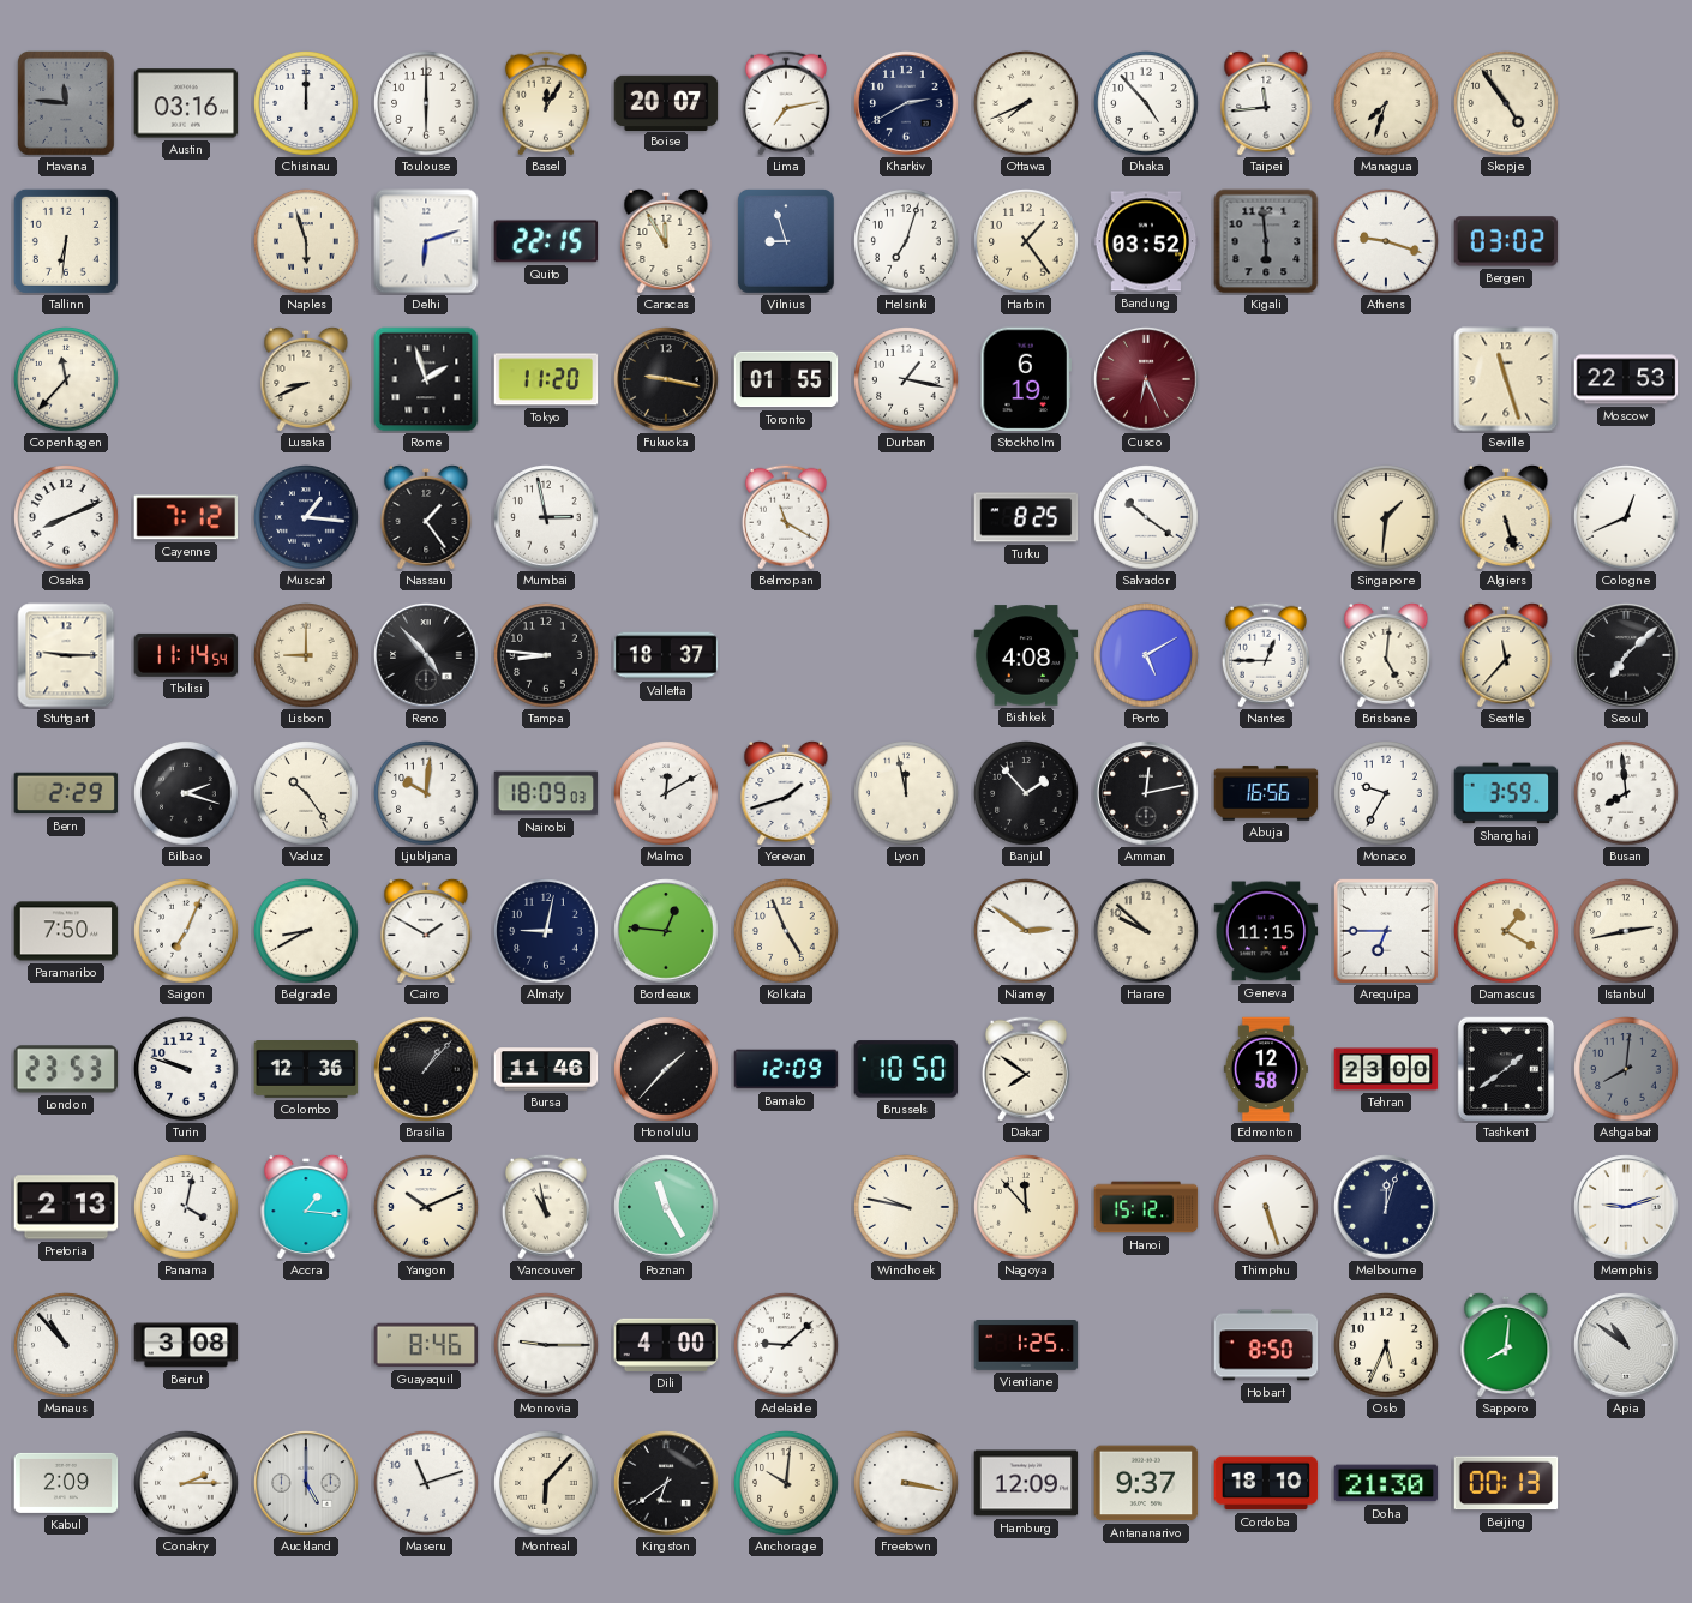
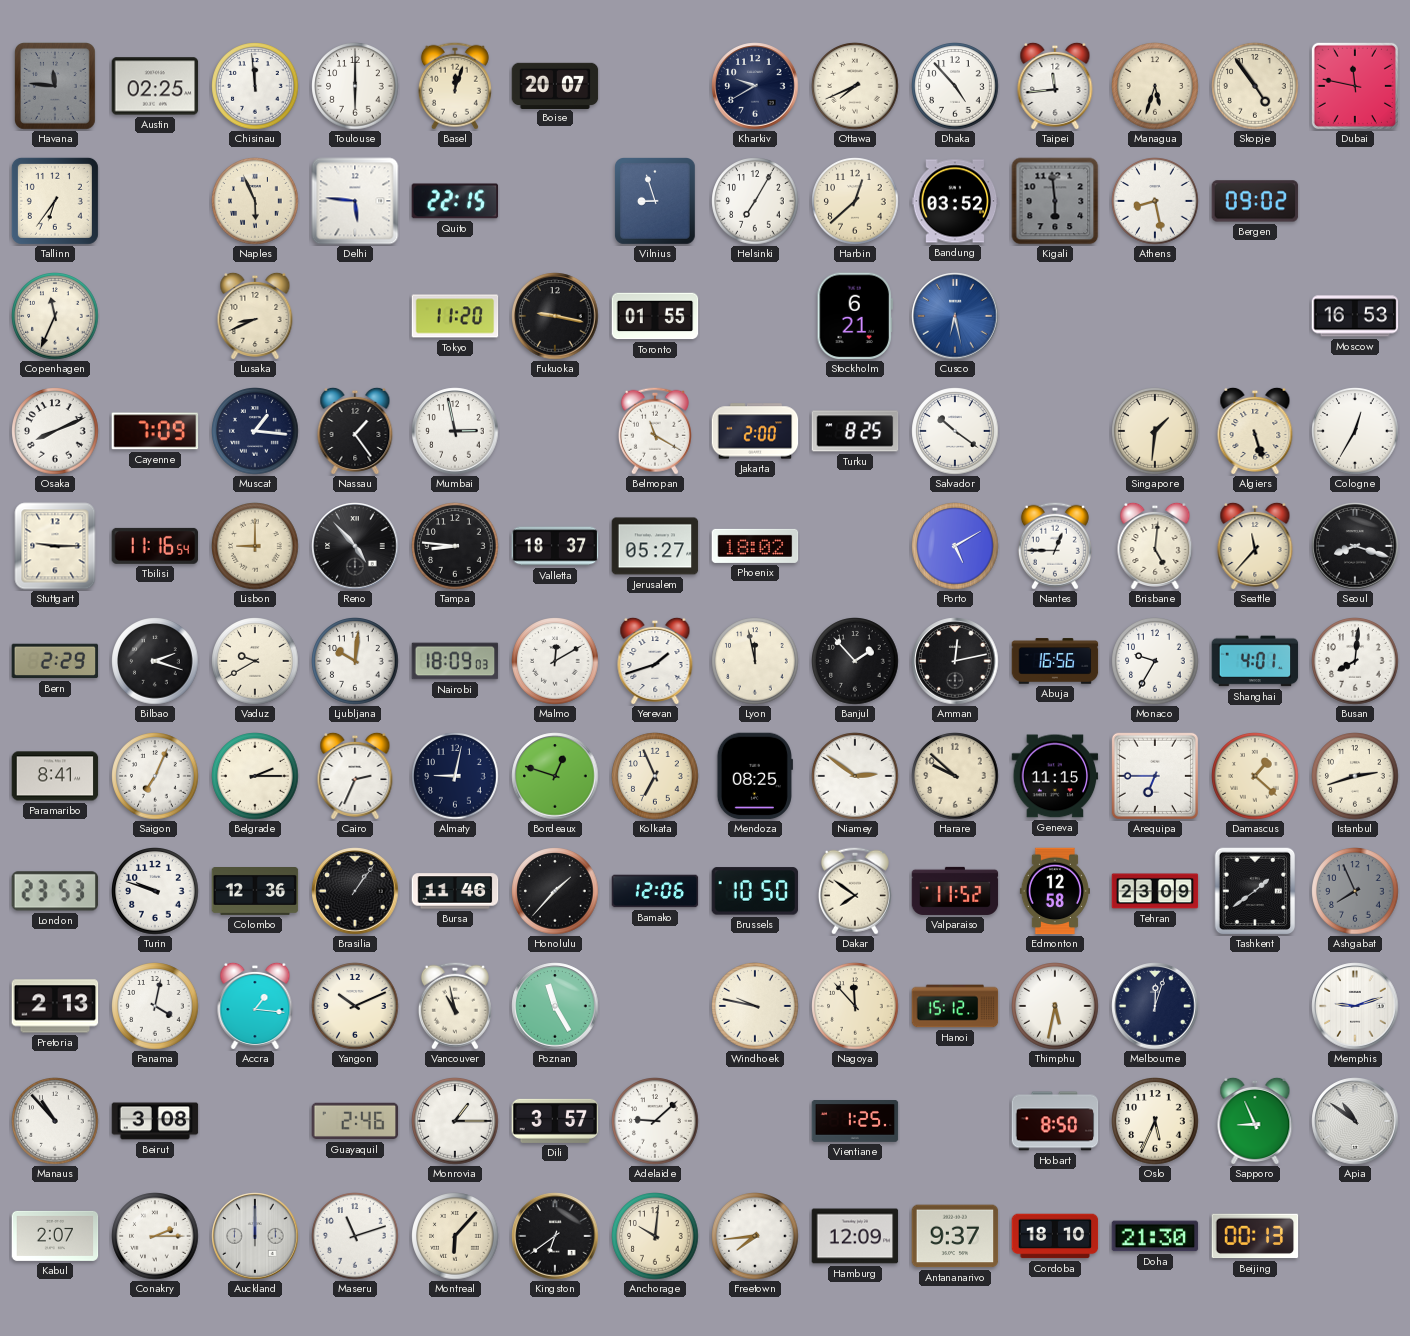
Austin: 03:16 -> 02:25 (155, 86)
Chisinau: 12:00 -> 11:59 (255, 86)
Basel: 12:05 -> 12:03 (455, 86)
Lima: 7:13 -> none (786, 103)
Kharkiv: 2:40 -> 9:40 (755, 86)
Managua: 7:33 -> 5:33 (1155, 86)
Dubai: none -> 11:47 (1355, 86)
Tallinn: 6:31 -> 6:36 (55, 201)
Naples: 5:57 -> 5:56 (255, 201)
Delhi: 6:12 -> 5:46 (355, 201)
Caracas: 11:55 -> none (666, 240)
Helsinki: 7:03 -> 7:05 (755, 201)
Harbin: 1:24 -> 12:38 (855, 201)
Athens: 9:18 -> 8:28 (1155, 201)
Bergen: 03:02 -> 09:02 (1255, 201)
Copenhagen: 11:37 -> 11:34 (55, 316)
Rome: 1:57 -> none (426, 379)
Durban: 1:17 -> none (906, 379)
Stockholm: 6:19 -> 6:21 (855, 316)
Cusco: 6:26 -> 6:28 (955, 316)
Cusco dial: burgundy -> blue (955, 316)
Seville: 11:27 -> none (1506, 379)
Moscow: 22:53 -> 16:53 (1355, 316)
Cayenne: 7:12 -> 7:09 (155, 431)
Jakarta: none -> 2:00 (755, 431)
Cologne: 12:41 -> 12:35 (1355, 431)
Tbilisi: 11:14 -> 11:16 (155, 546)
Jerusalem: none -> 05:27 (655, 546)
Phoenix: none -> 18:02 (755, 546)
Bishkek: 4:08 -> none (1026, 655)
Seoul: 7:08 -> 8:18 (1355, 546)
Vaduz: 10:24 -> 9:40 (255, 661)
Shanghai: 3:59 -> 4:01 (1255, 661)
Busan: 7:59 -> 8:01 (1355, 661)
Paramaribo: 7:50 -> 8:41 (55, 776)
Belgrade: 8:40 -> 2:15 (255, 776)
Cairo: 1:50 -> 2:34 (355, 775)
Bordeaux: 12:46 -> 12:48 (555, 776)
Kolkata: 4:56 -> 6:56 (655, 776)
Mendoza: none -> 08:25 (755, 776)
Damascus: 1:20 -> 1:22 (1255, 776)
Istanbul: 2:43 -> 2:42 (1355, 776)
Brasilia: 1:07 -> 1:06 (355, 891)
Bamako: 12:09 -> 12:06 (655, 891)
Valparaiso: none -> 11:52 (955, 891)
Tehran: 23:00 -> 23:09 (1155, 891)
Ashgabat: 8:01 -> 7:56 (1355, 891)
Thimphu: 5:27 -> 5:32 (1055, 1006)
Guayaquil: 8:46 -> 2:46 (355, 1121)
Monrovia: 9:15 -> 1:15 (455, 1121)
Dili: 4:00 -> 3:57 (555, 1121)
Sapporo: 8:01 -> 8:56 (1255, 1120)
Kabul: 2:09 -> 2:07 (55, 1236)
Auckland: 5:00 -> 12:00 (255, 1236)
Freetown: 3:17 -> 7:44 (755, 1236)
